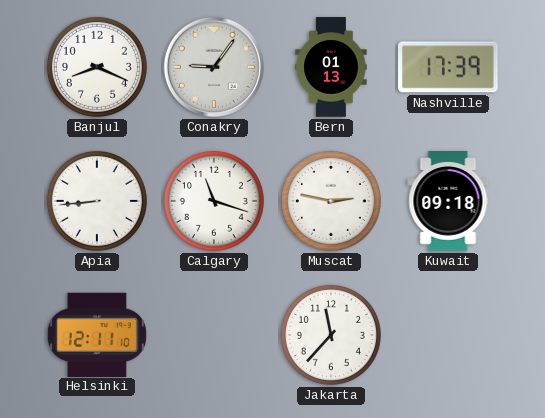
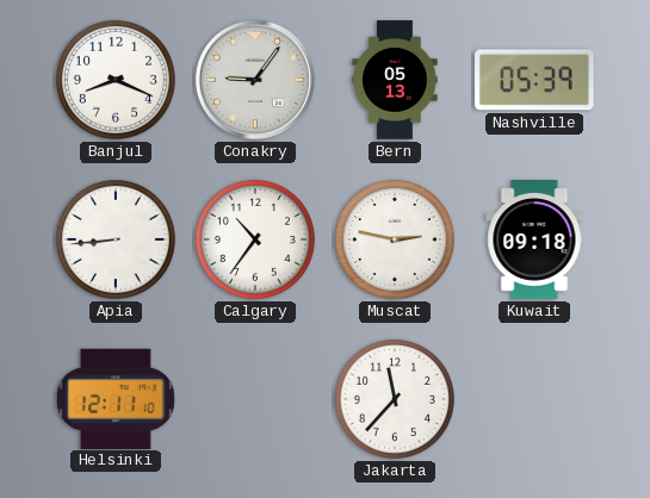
Bern: 01:13 -> 05:13 (395, 80)
Nashville: 17:39 -> 05:39 (536, 80)
Calgary: 11:18 -> 10:36 (255, 239)
